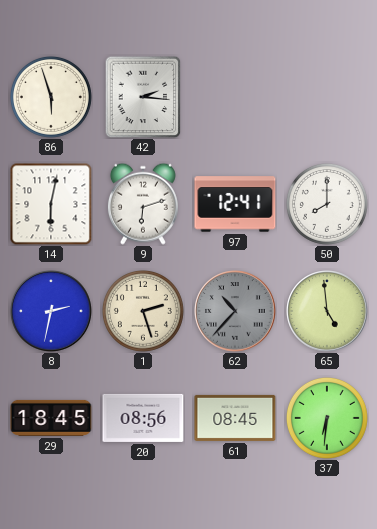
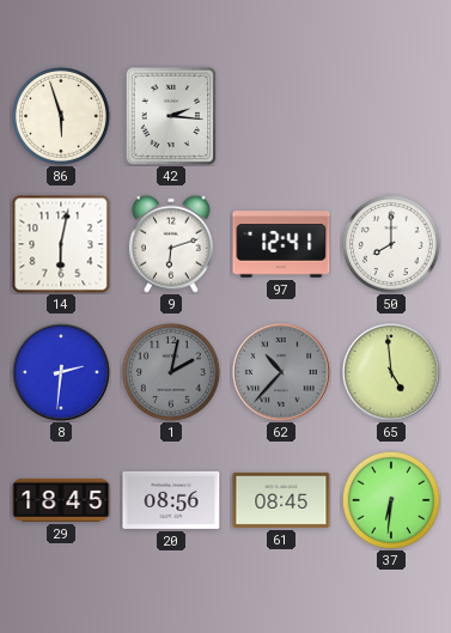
8: 2:32 -> 2:31 (61, 372)
1: 2:27 -> 2:02 (171, 372)
1 dial: cream -> grey (171, 372)
